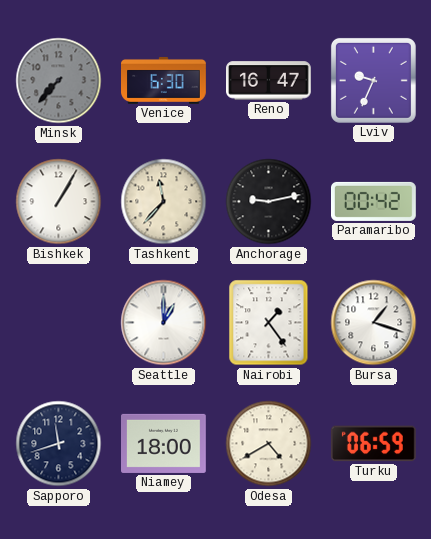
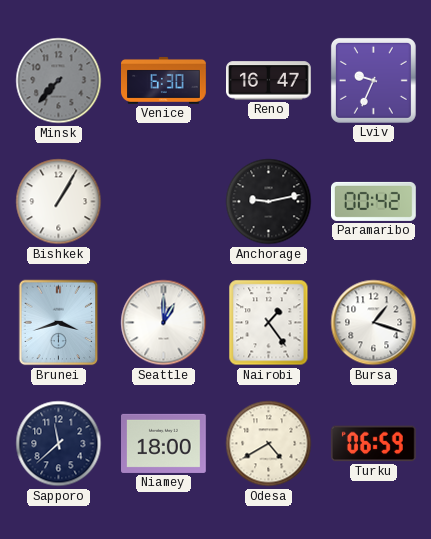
Tashkent: 11:37 -> none (164, 202)
Brunei: none -> 3:42 (59, 323)
Sapporo: 11:42 -> 11:38 (59, 444)
